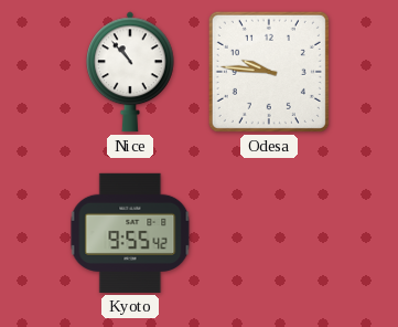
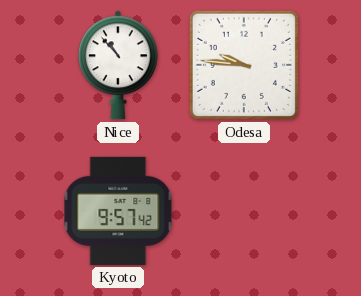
Kyoto: 9:55 -> 9:57 (118, 211)
